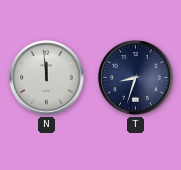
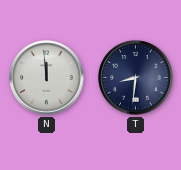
T: 8:33 -> 8:31 (136, 78)
